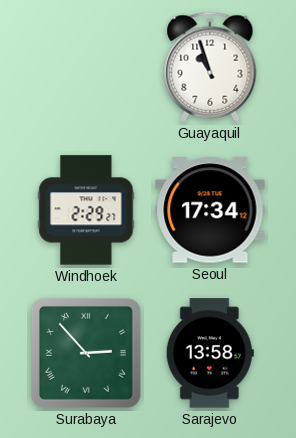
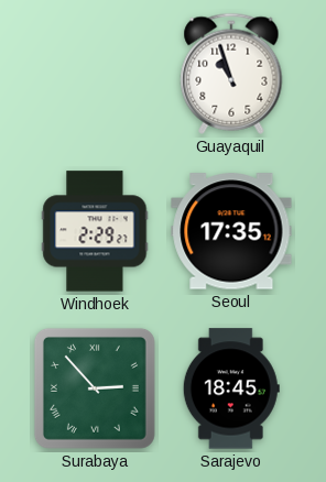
Seoul: 17:34 -> 17:35 (231, 231)
Sarajevo: 13:58 -> 18:45 (231, 388)
